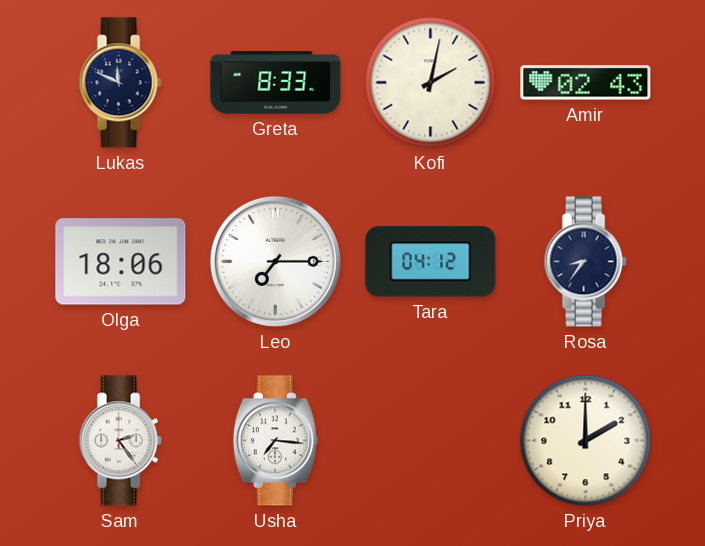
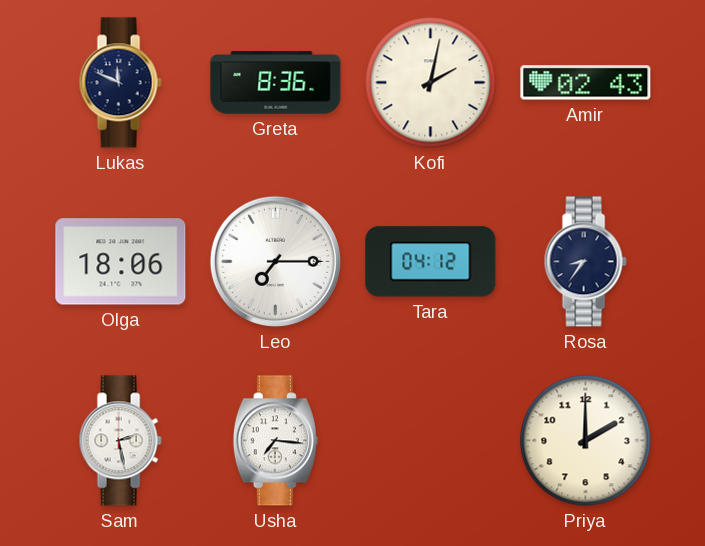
Greta: 8:33 -> 8:36 (276, 83)
Sam: 2:24 -> 2:28 (120, 441)
